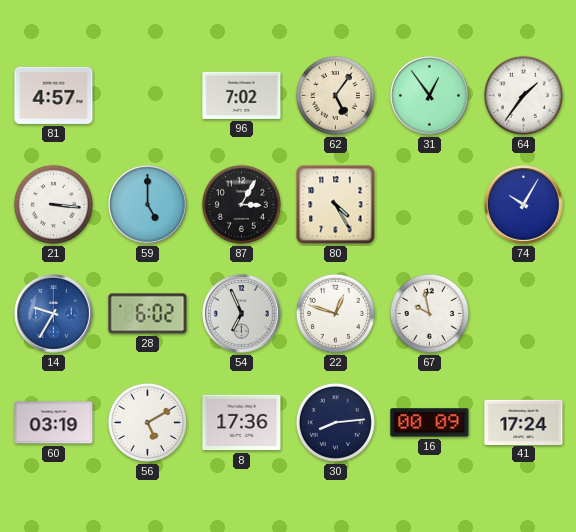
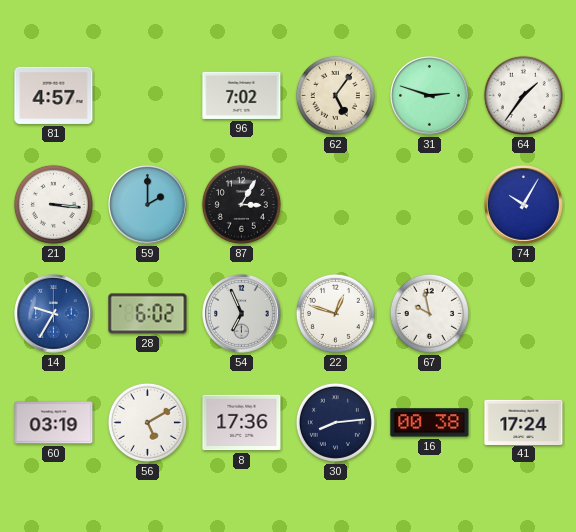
31: 12:54 -> 2:48 (430, 96)
59: 5:00 -> 2:00 (148, 205)
80: 4:25 -> none (336, 205)
16: 00:09 -> 00:38 (430, 423)
